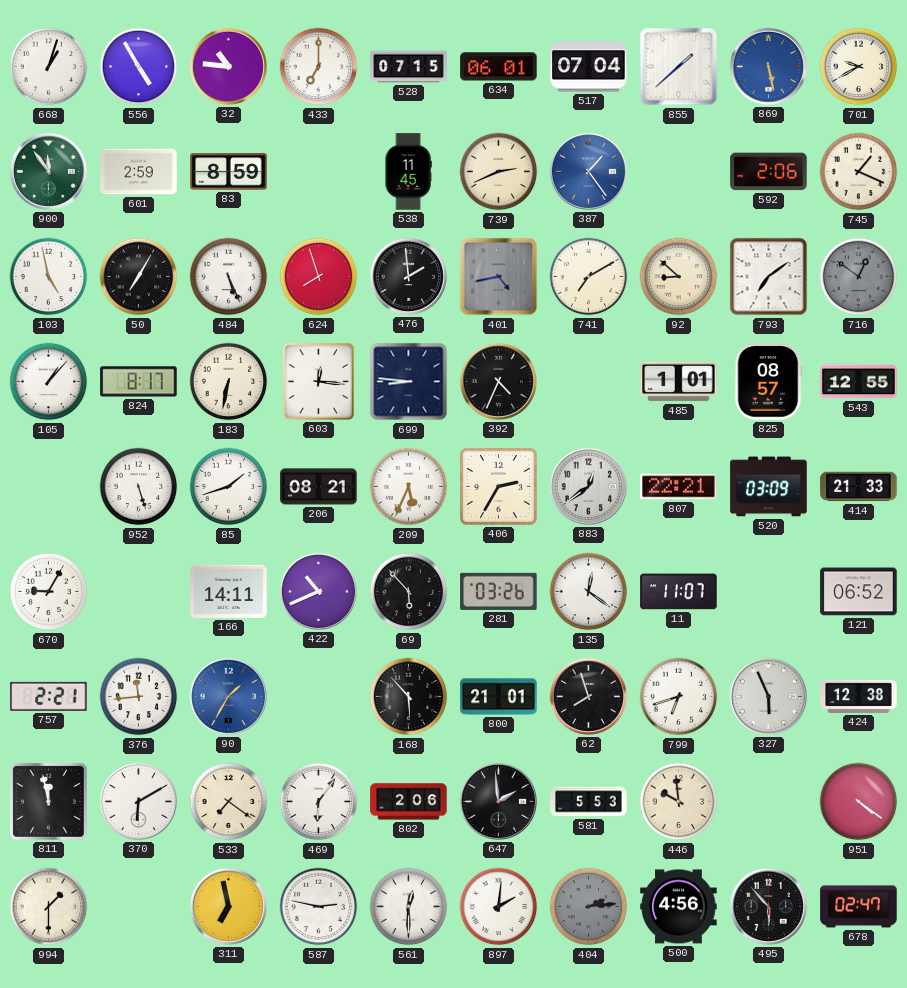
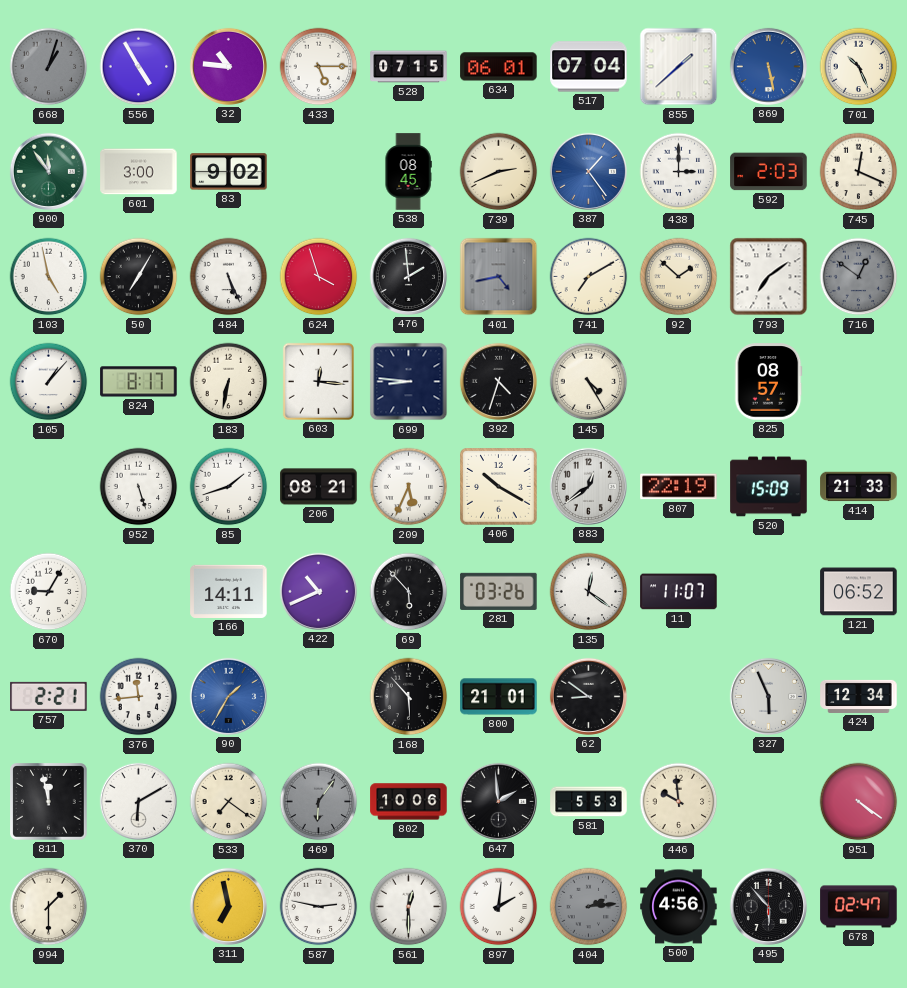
668 dial: white -> grey (49, 67)
433: 7:00 -> 5:15 (319, 67)
701: 9:40 -> 10:26 (859, 67)
601: 2:59 -> 3:00 (139, 172)
83: 8:59 -> 9:02 (229, 172)
538: 11:45 -> 08:45 (408, 172)
438: none -> 3:00 (679, 172)
592: 2:06 -> 2:03 (769, 172)
745: 1:19 -> 12:19 (859, 172)
624: 7:57 -> 3:57 (319, 277)
92: 8:52 -> 1:52 (679, 277)
392: 4:34 -> 4:33 (498, 381)
145: none -> 4:25 (589, 382)
485: 1:01 -> none (679, 382)
543: 12:55 -> none (859, 382)
406: 2:35 -> 10:20 (499, 487)
807: 22:21 -> 22:19 (679, 487)
520: 03:09 -> 15:09 (769, 487)
62: 7:57 -> 8:51 (588, 696)
799: 6:42 -> none (679, 697)
424: 12:38 -> 12:34 (859, 696)
469 dial: white -> grey (319, 802)
802: 2:06 -> 10:06 (409, 802)
